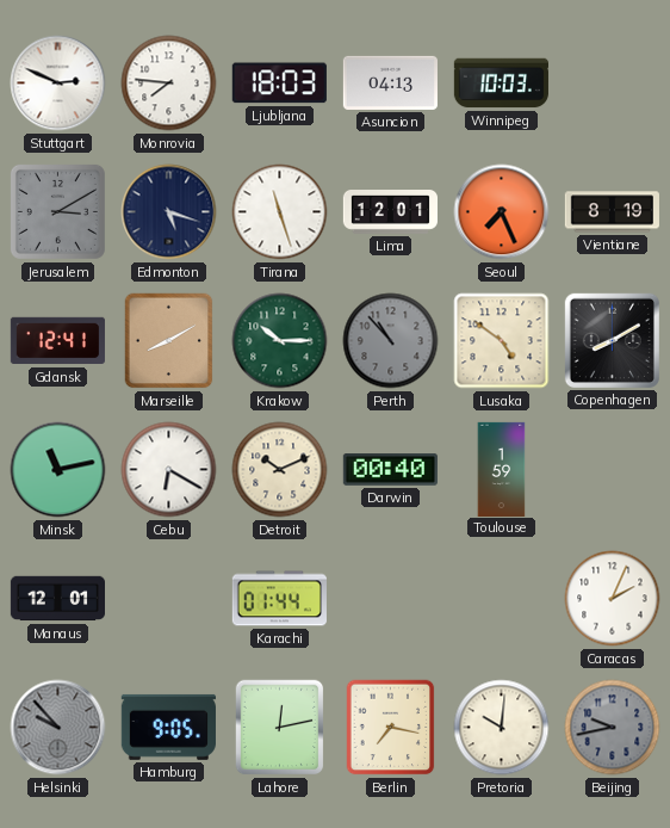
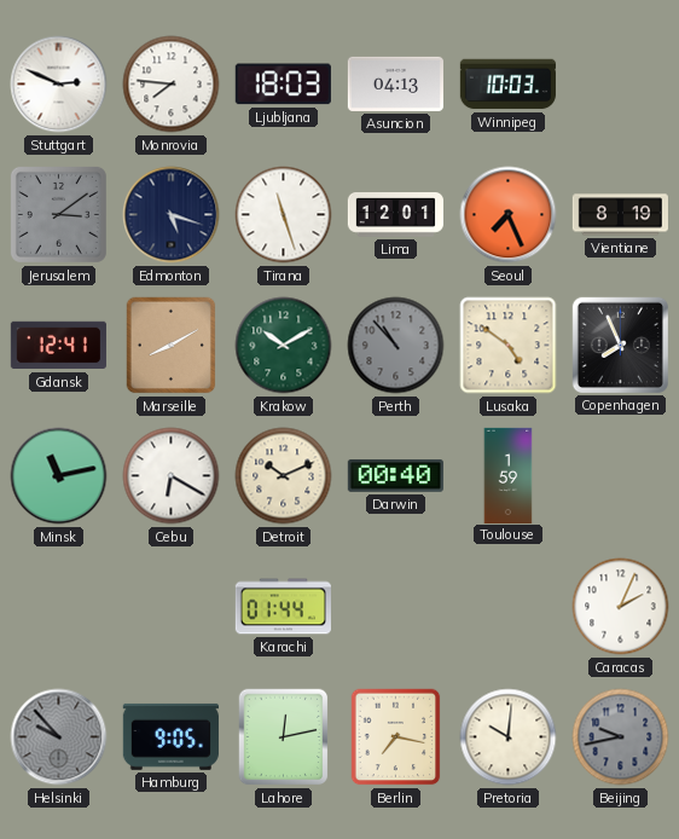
Jerusalem: 3:10 -> 3:09 (58, 214)
Krakow: 10:15 -> 10:10 (284, 346)
Copenhagen: 8:10 -> 7:56 (620, 345)
Manaus: 12:01 -> none (57, 599)
